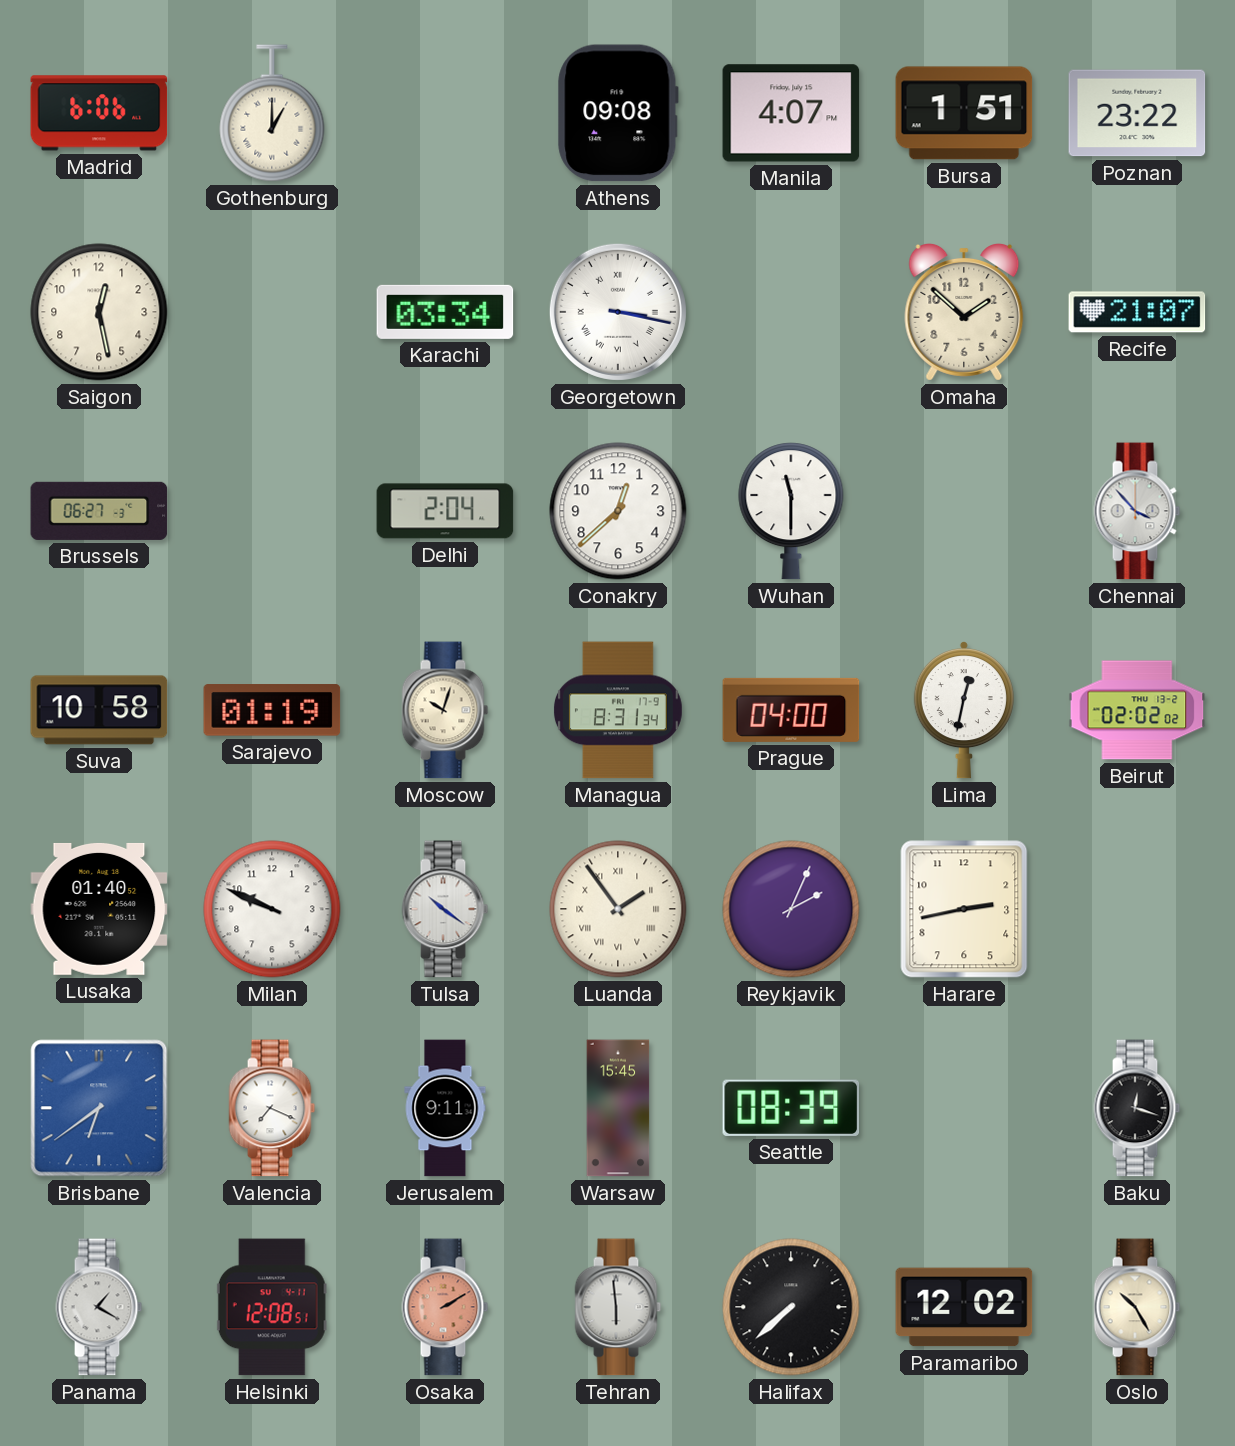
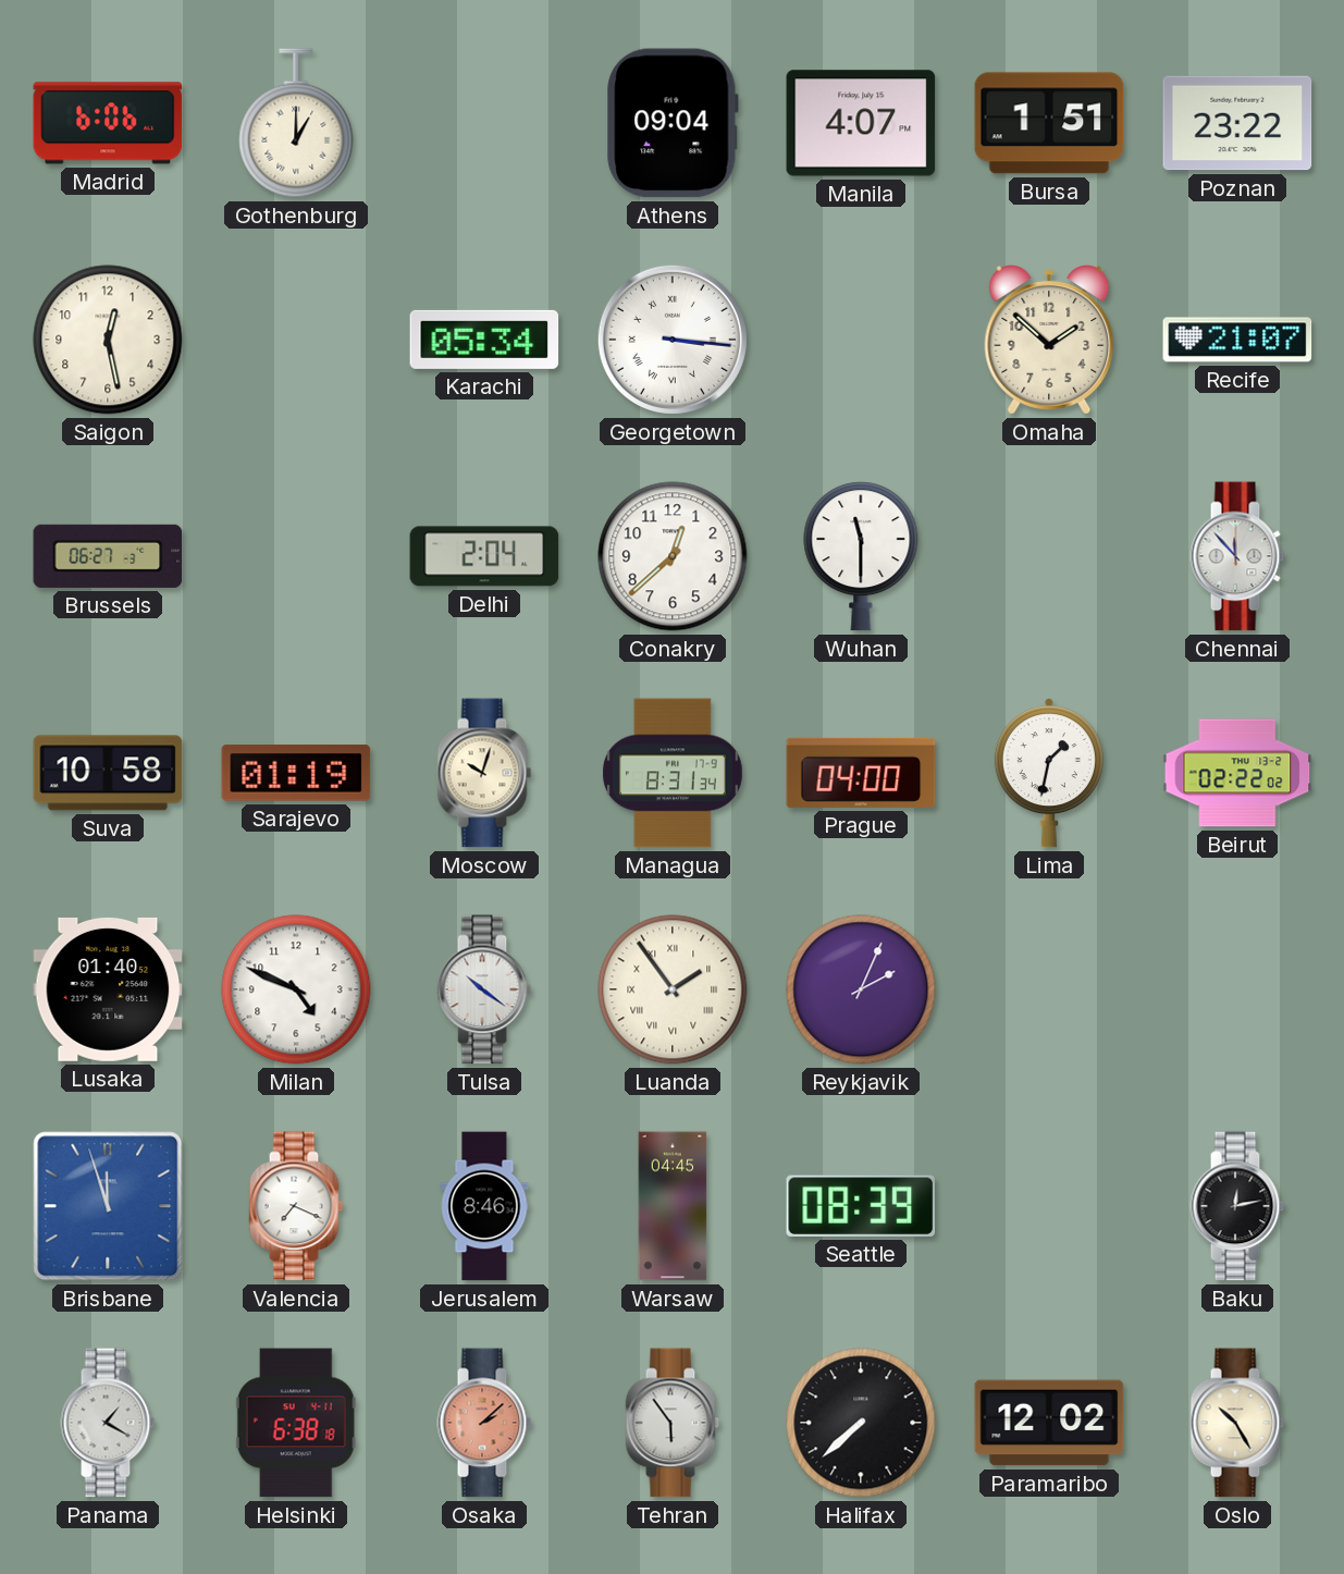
Athens: 09:08 -> 09:04 (673, 123)
Karachi: 03:34 -> 05:34 (484, 340)
Georgetown: 3:17 -> 3:16 (673, 340)
Chennai: 3:53 -> 11:53 (1237, 556)
Lima: 12:32 -> 1:32 (1049, 773)
Beirut: 02:02 -> 02:22 (1237, 773)
Milan: 9:49 -> 4:49 (296, 989)
Harare: 2:43 -> none (964, 909)
Brisbane: 6:39 -> 11:57 (108, 1206)
Jerusalem: 9:11 -> 8:46 (484, 1206)
Warsaw: 15:45 -> 04:45 (673, 1206)
Baku: 12:18 -> 12:13 (1237, 1206)
Helsinki: 12:08 -> 6:38 (296, 1423)
Osaka: 2:10 -> 2:08 (484, 1423)
Tehran: 5:59 -> 5:54 (673, 1423)
